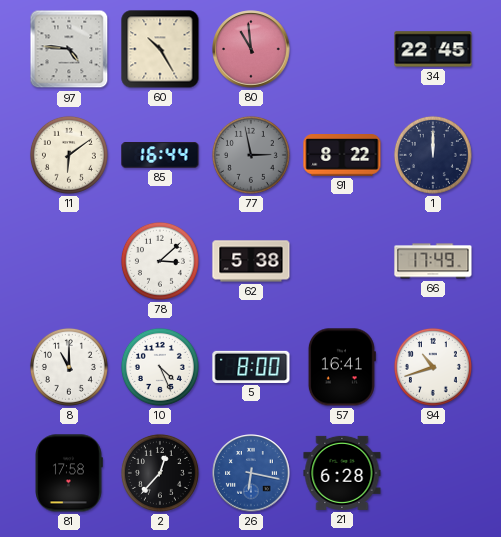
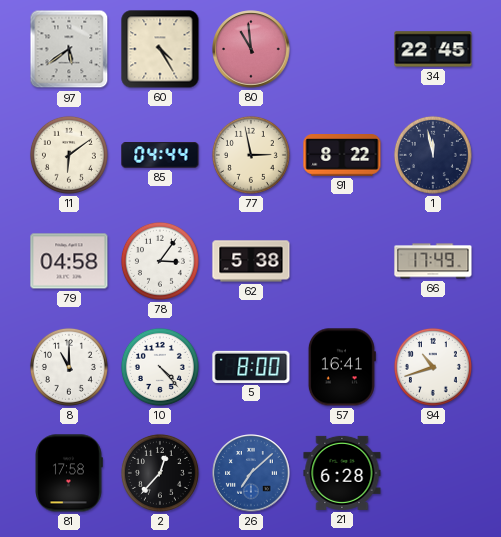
97: 4:46 -> 5:39 (69, 49)
60: 10:25 -> 4:25 (160, 49)
85: 16:44 -> 04:44 (160, 155)
77 dial: grey -> cream (251, 155)
1: 12:00 -> 11:58 (433, 155)
79: none -> 04:58 (69, 261)
78: 3:08 -> 3:06 (160, 261)
10: 4:26 -> 4:23 (160, 367)
26: 6:17 -> 7:08 (251, 473)
